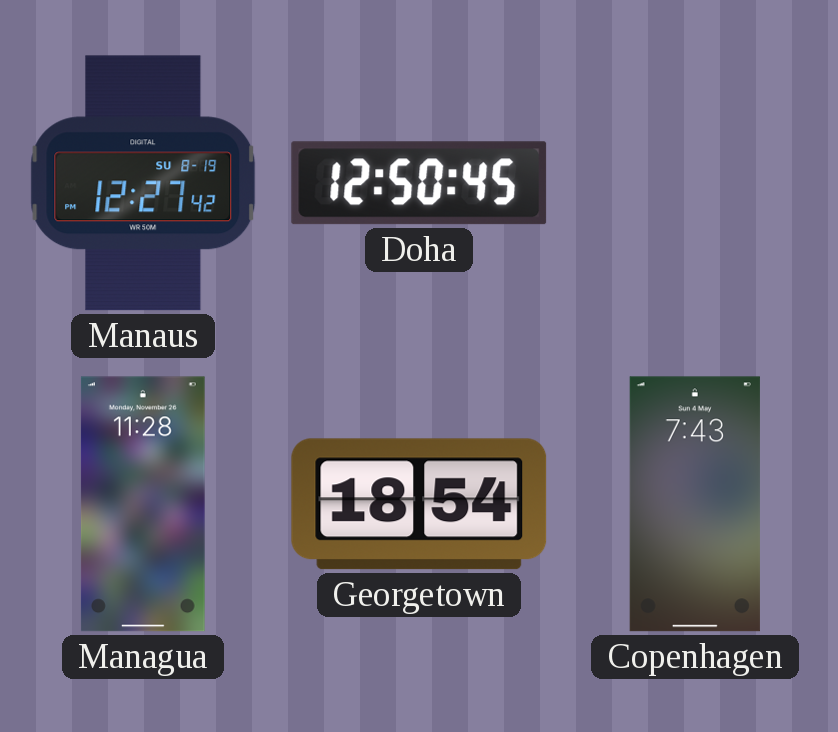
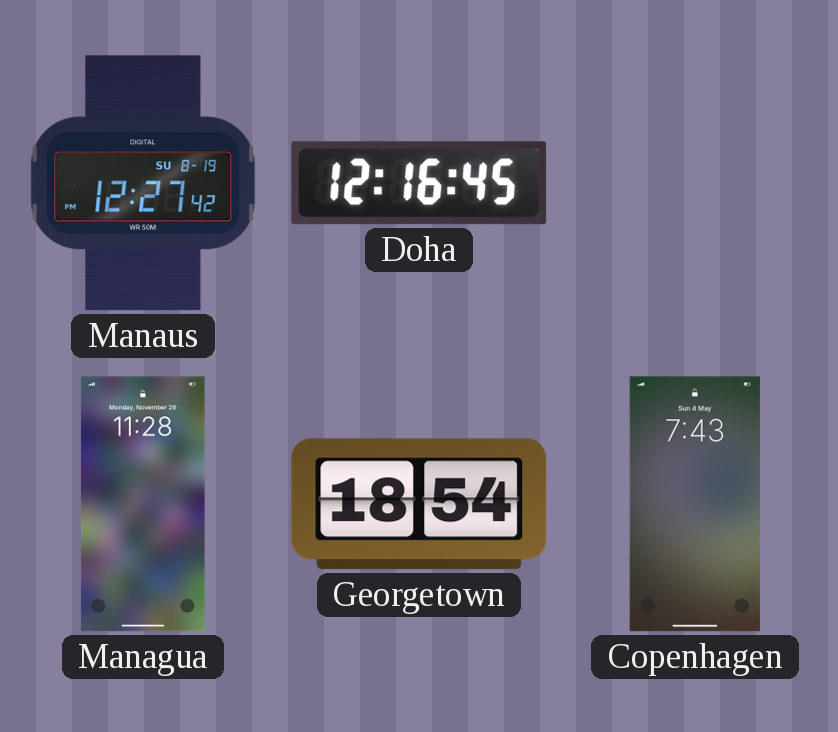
Doha: 12:50 -> 12:16 (419, 183)
